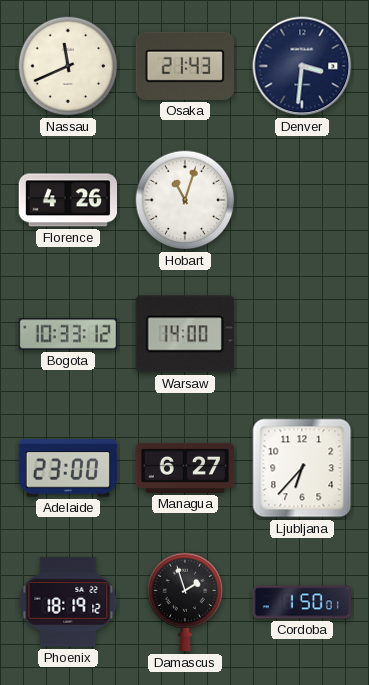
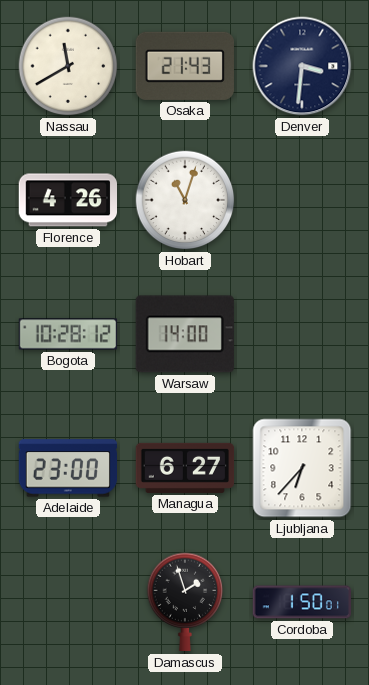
Nassau: 11:41 -> 11:40 (68, 66)
Bogota: 10:33 -> 10:28 (68, 334)
Phoenix: 18:19 -> none (68, 602)
